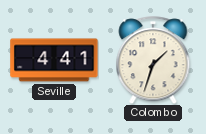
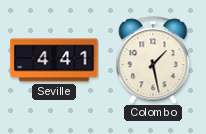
Colombo: 1:33 -> 1:28 (153, 60)
